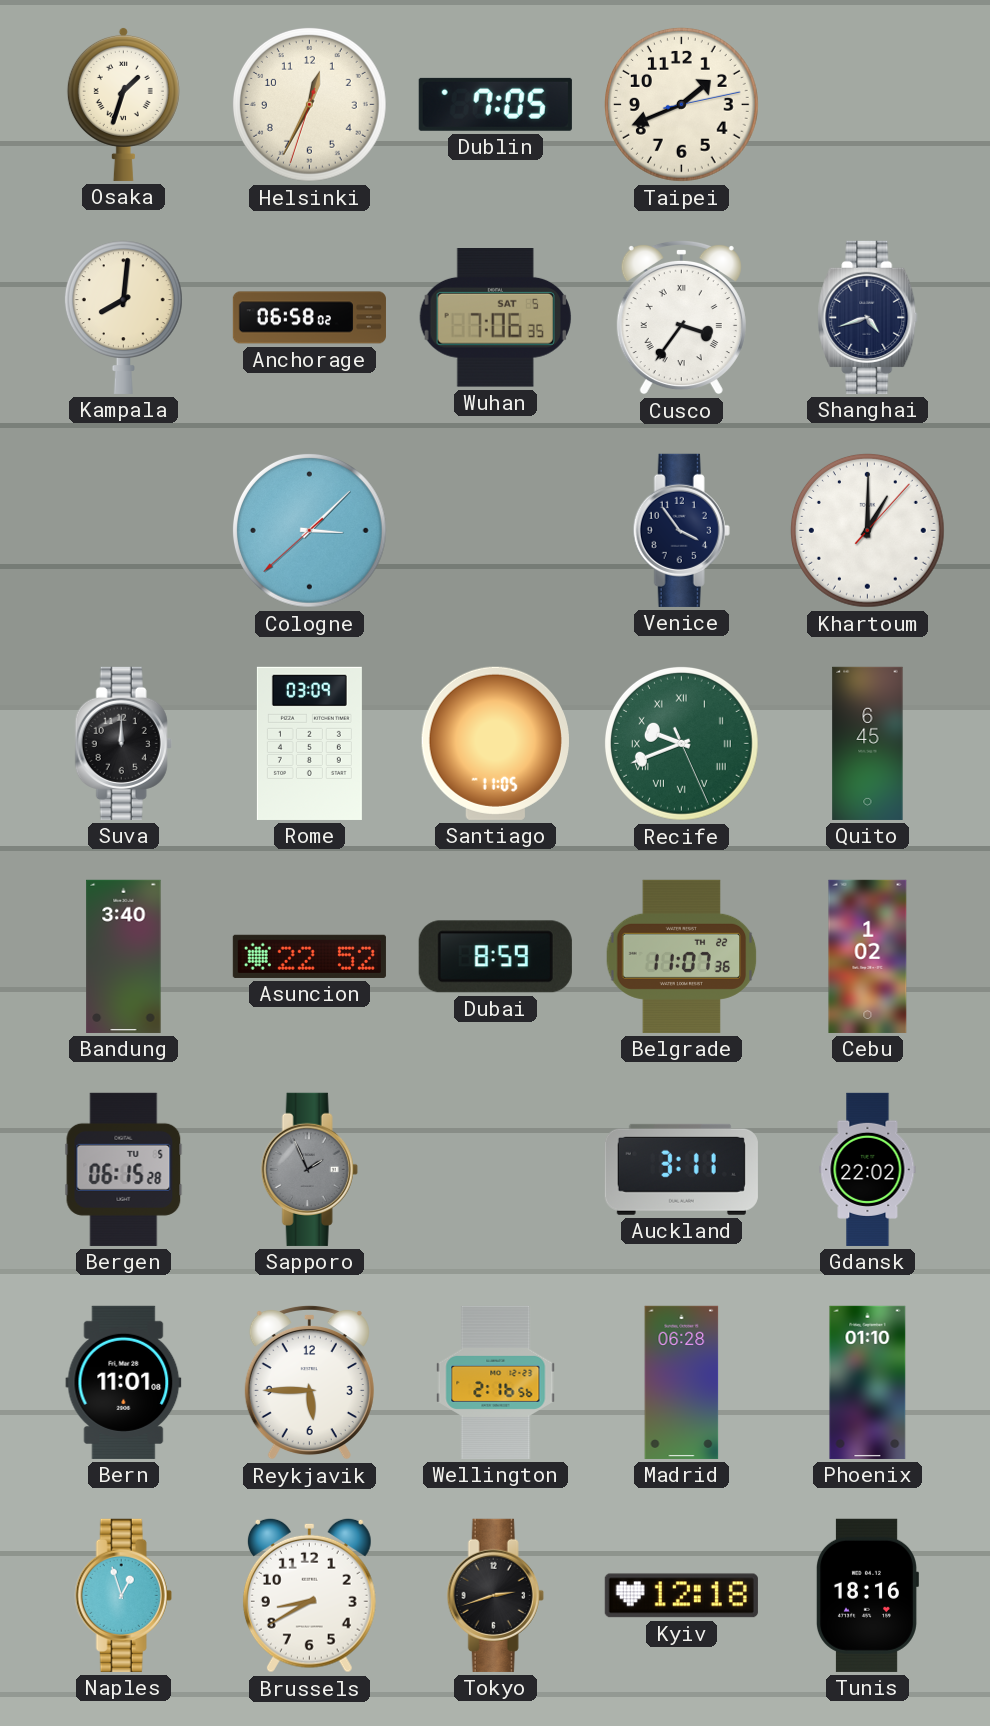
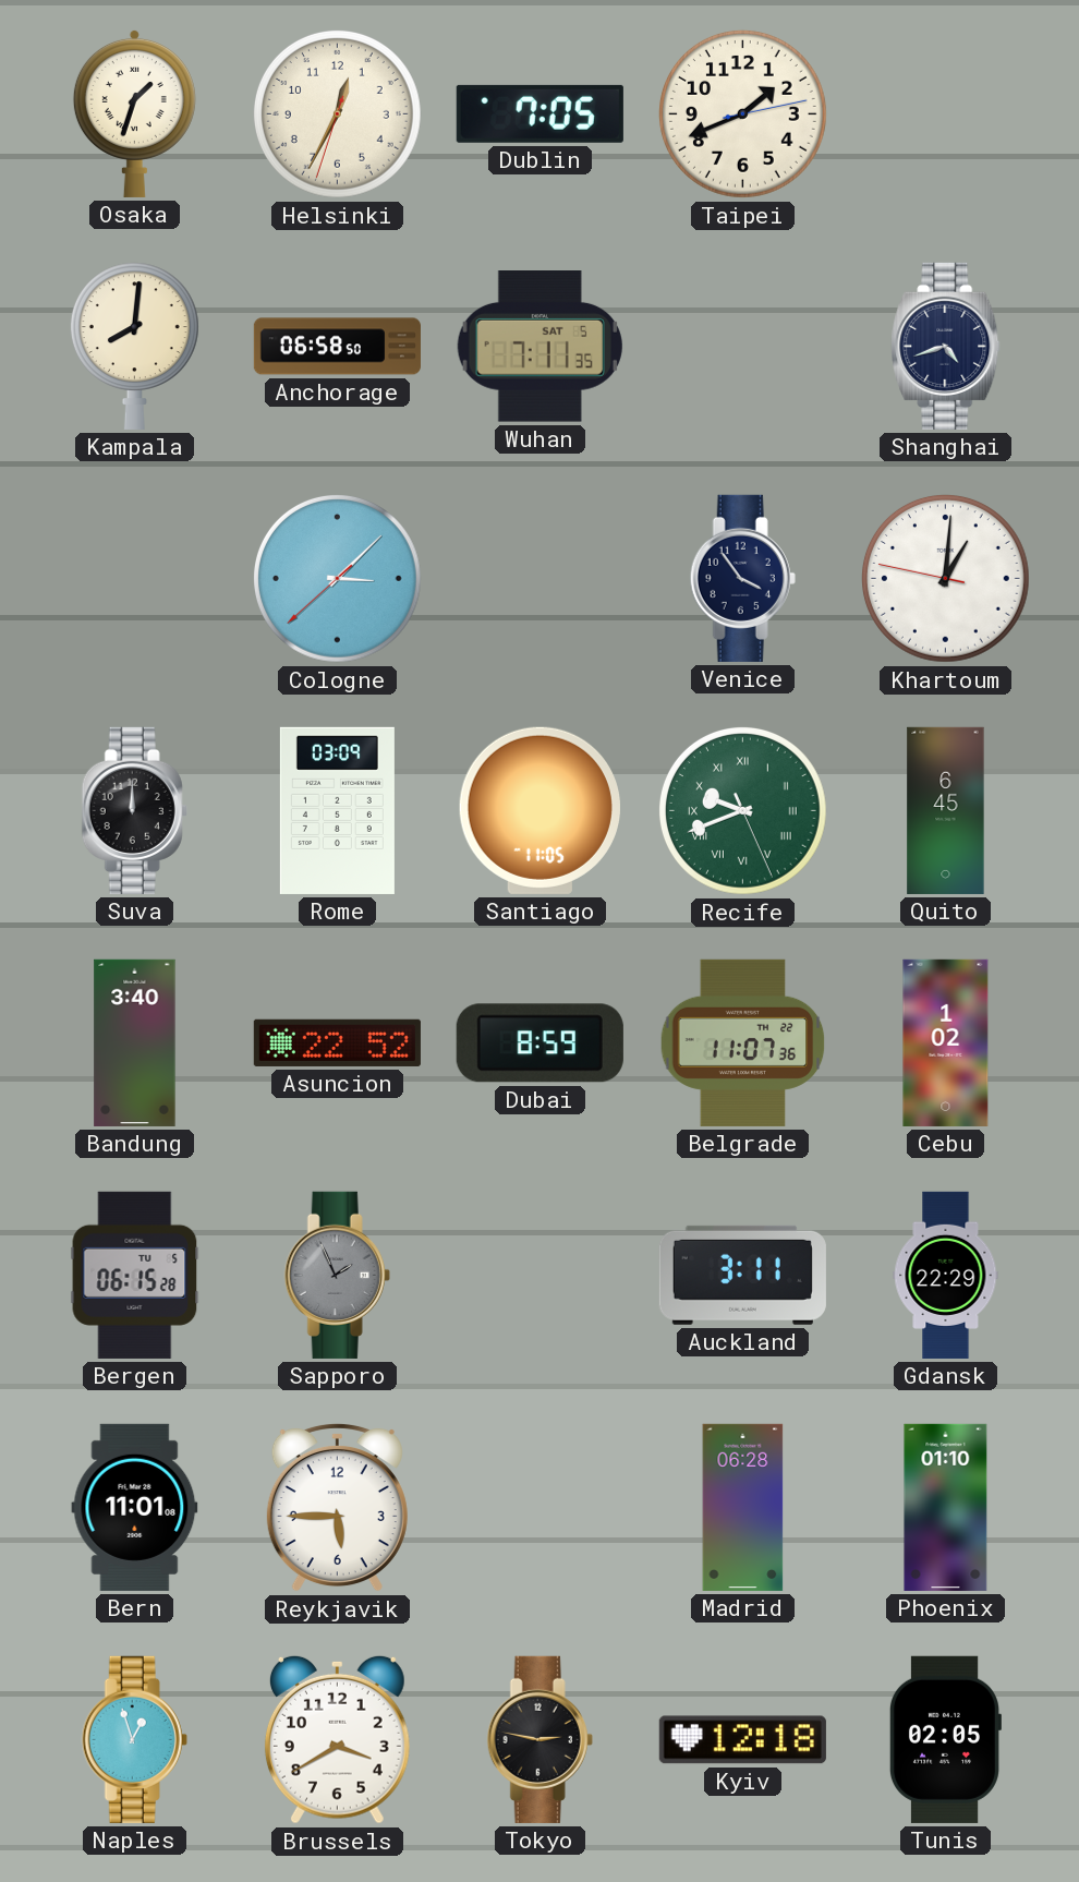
Anchorage: 06:58:02 -> 06:58:50 (337, 347)
Wuhan: 7:06 -> 7:11 (539, 347)
Cusco: 3:36 -> none (681, 317)
Khartoum: 1:00:07 -> 1:00:47 (945, 578)
Gdansk: 22:02 -> 22:29 (946, 1275)
Wellington: 2:16 -> none (496, 1382)
Brussels: 8:40 -> 3:40 (337, 1739)
Tokyo: 2:42 -> 2:47 (539, 1739)
Tunis: 18:16 -> 02:05 (945, 1739)
